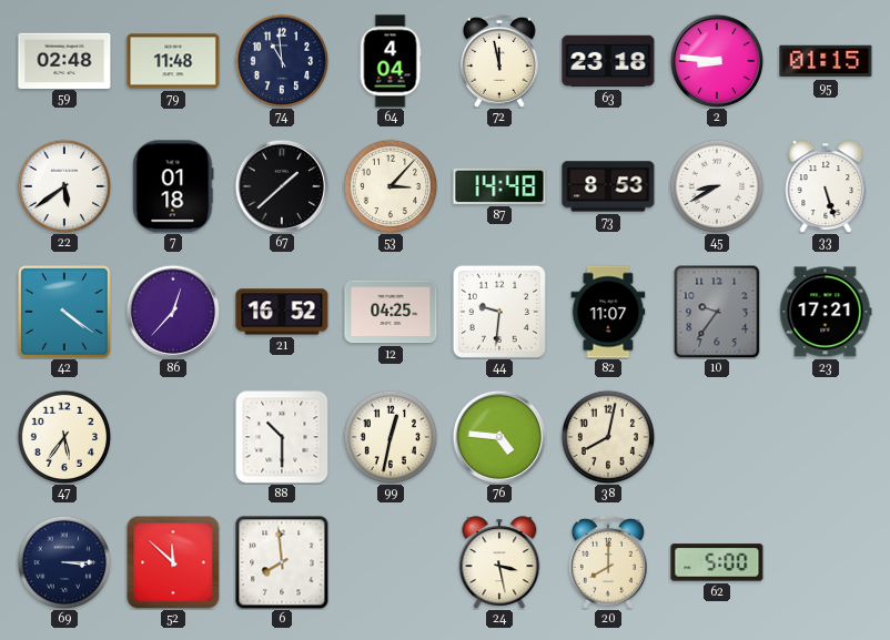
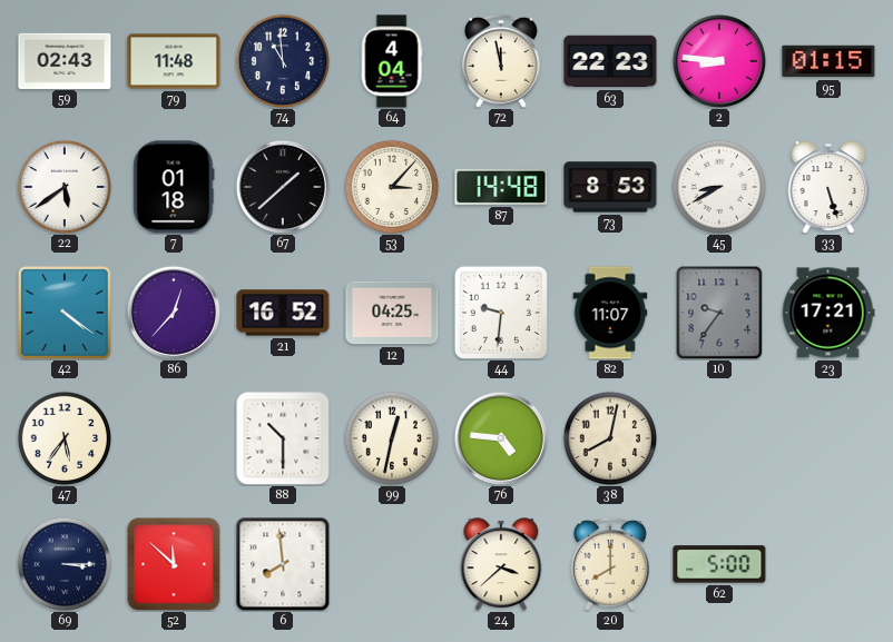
59: 02:48 -> 02:43 (65, 60)
63: 23:18 -> 22:23 (610, 61)
24: 3:28 -> 3:38 (501, 564)
